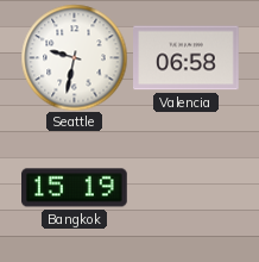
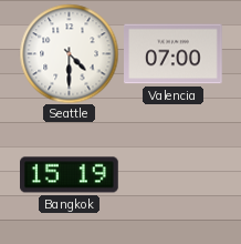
Seattle: 9:32 -> 4:30 (69, 53)
Valencia: 06:58 -> 07:00 (174, 54)
